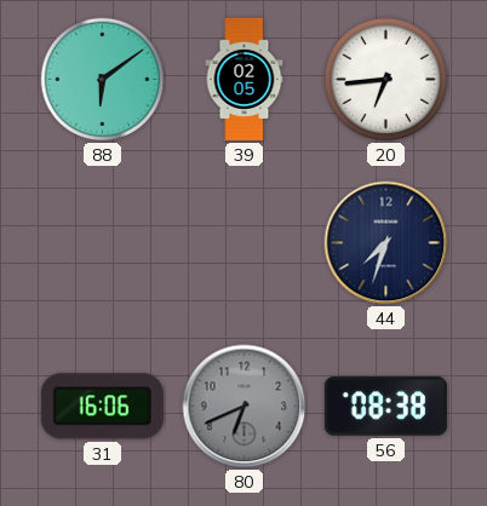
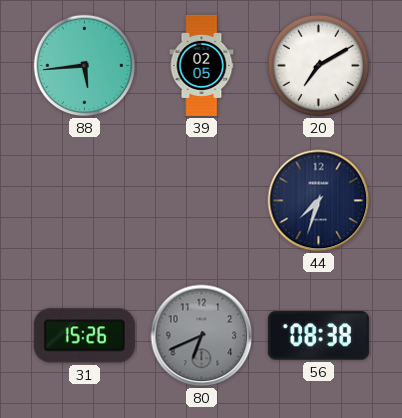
88: 6:09 -> 5:44 (85, 66)
20: 6:44 -> 7:10 (319, 66)
31: 16:06 -> 15:26 (84, 336)
